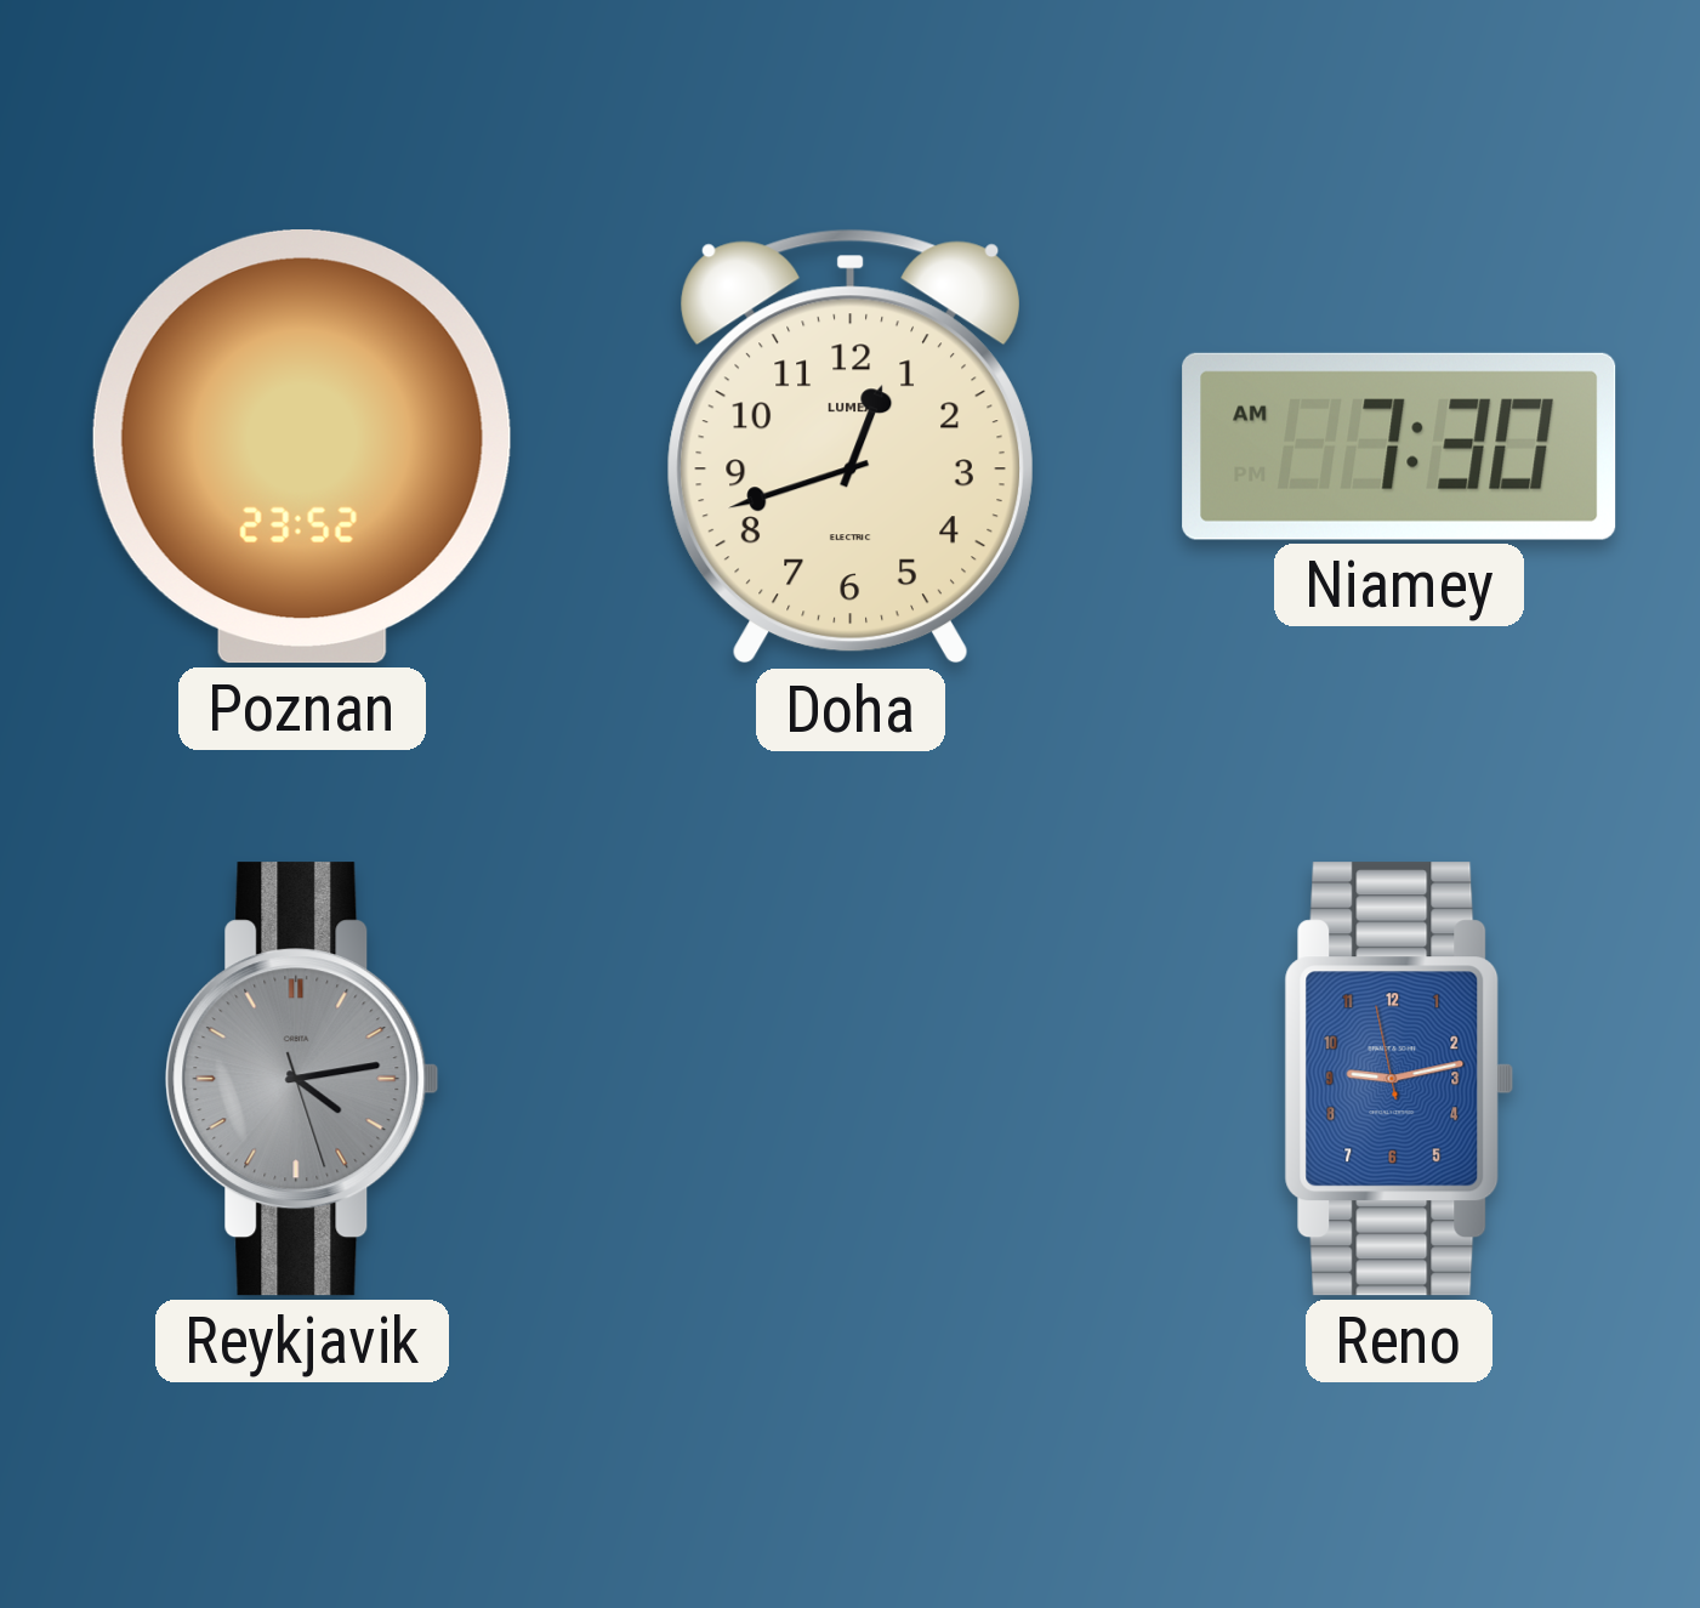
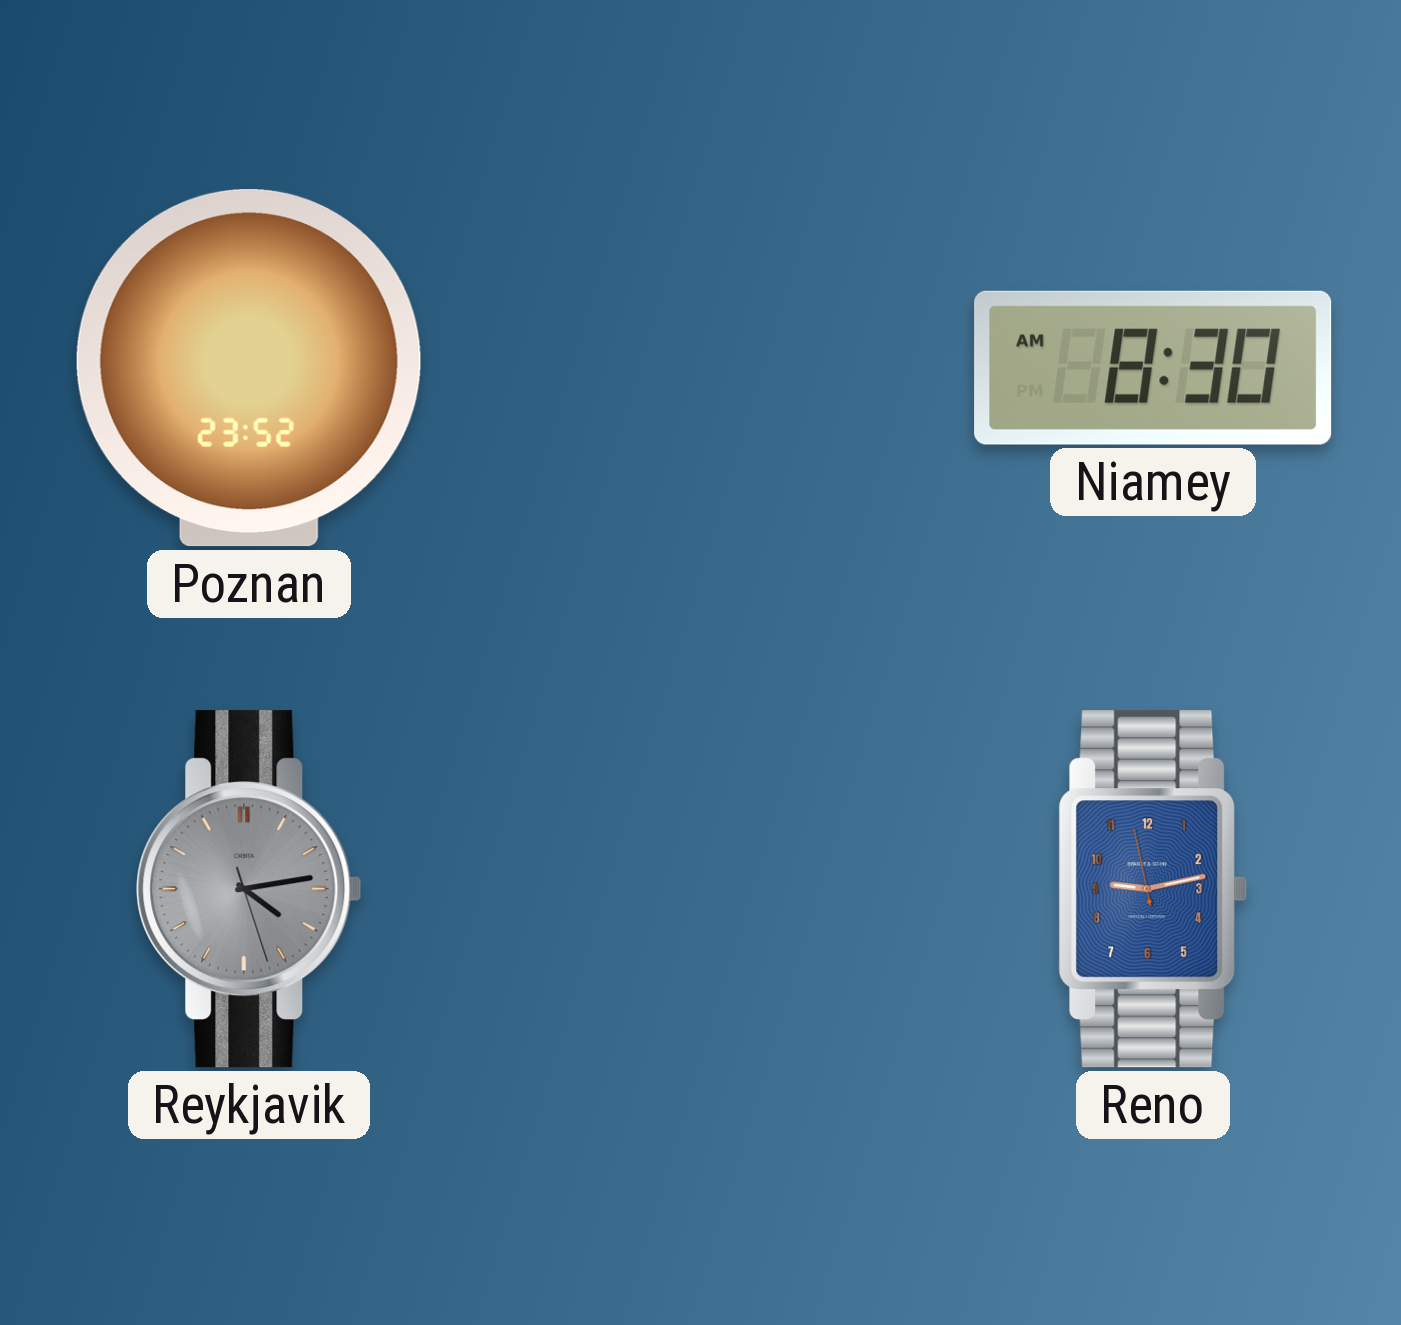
Doha: 12:42 -> none (851, 447)
Niamey: 7:30 -> 8:30 (1153, 368)
